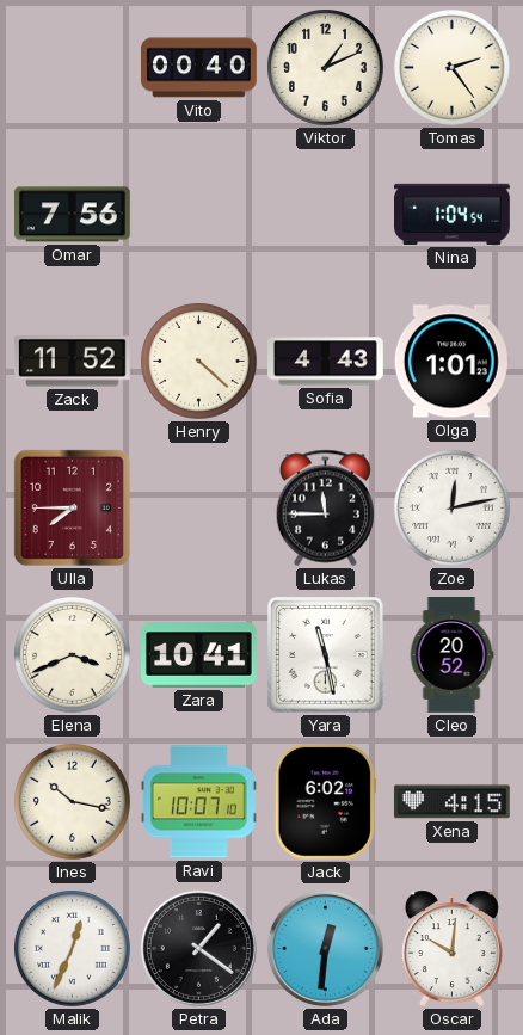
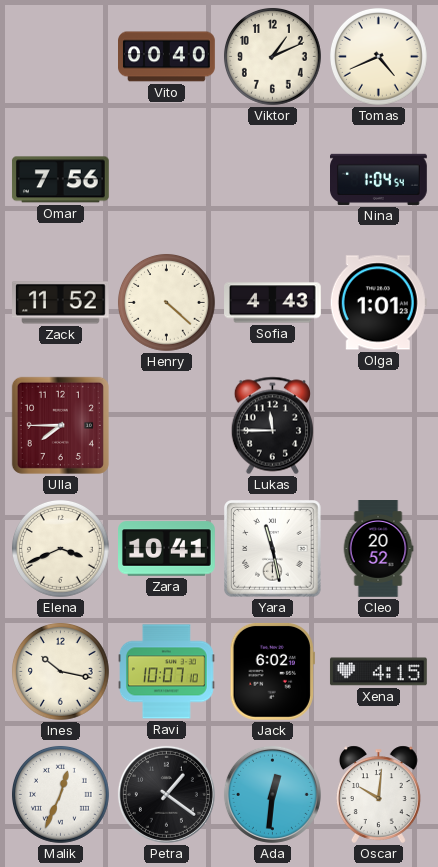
Tomas: 2:24 -> 4:41 (378, 56)
Zoe: 12:13 -> none (451, 507)
